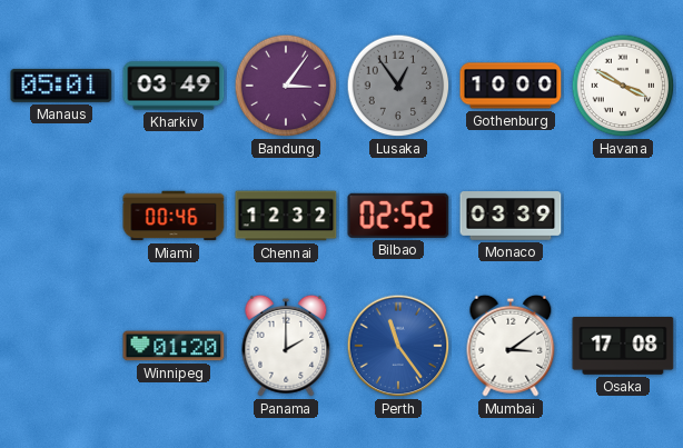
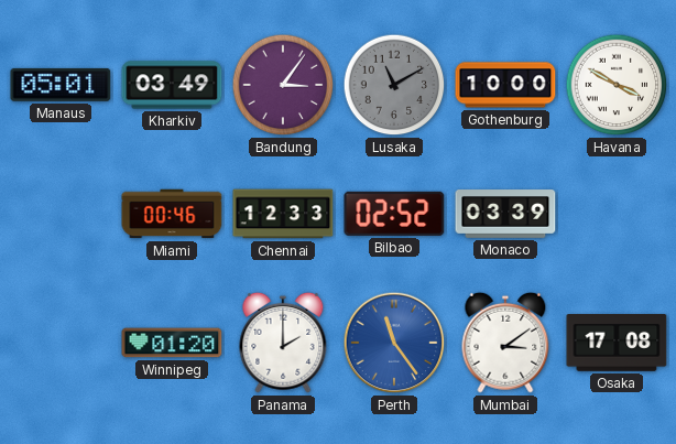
Lusaka: 12:54 -> 11:10 (394, 85)
Chennai: 12:32 -> 12:33 (283, 214)
